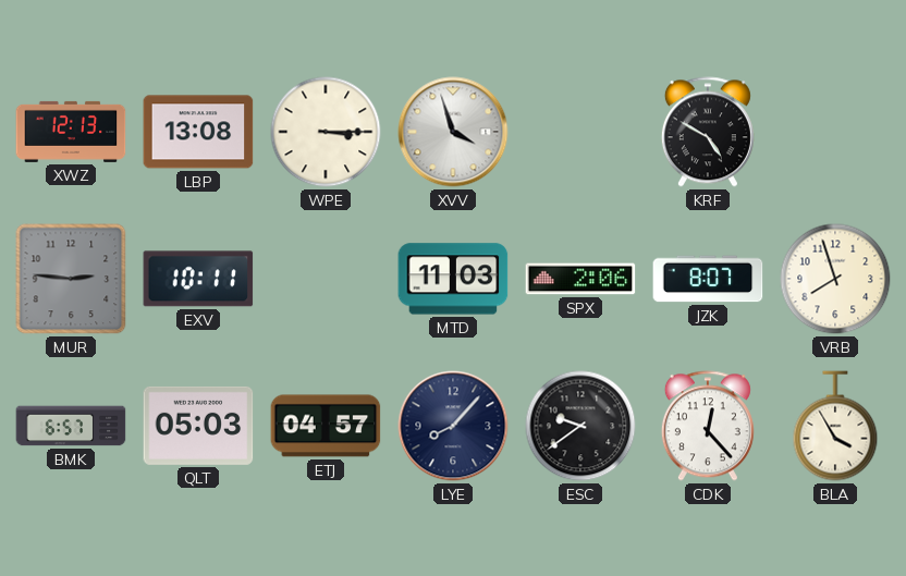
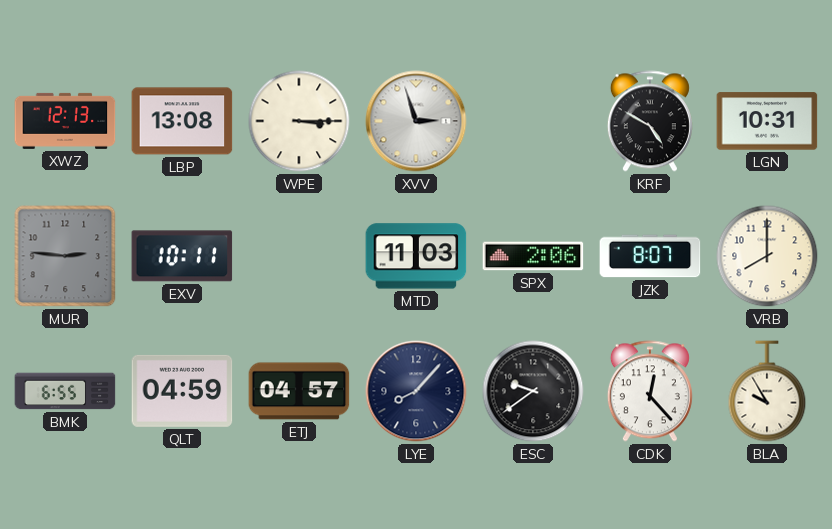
XVV: 3:57 -> 2:57 (416, 121)
LGN: none -> 10:31 (767, 121)
VRB: 7:57 -> 8:00 (767, 256)
BMK: 6:57 -> 6:55 (65, 391)
QLT: 05:03 -> 04:59 (182, 391)
BLA: 3:55 -> 9:55 (767, 391)
